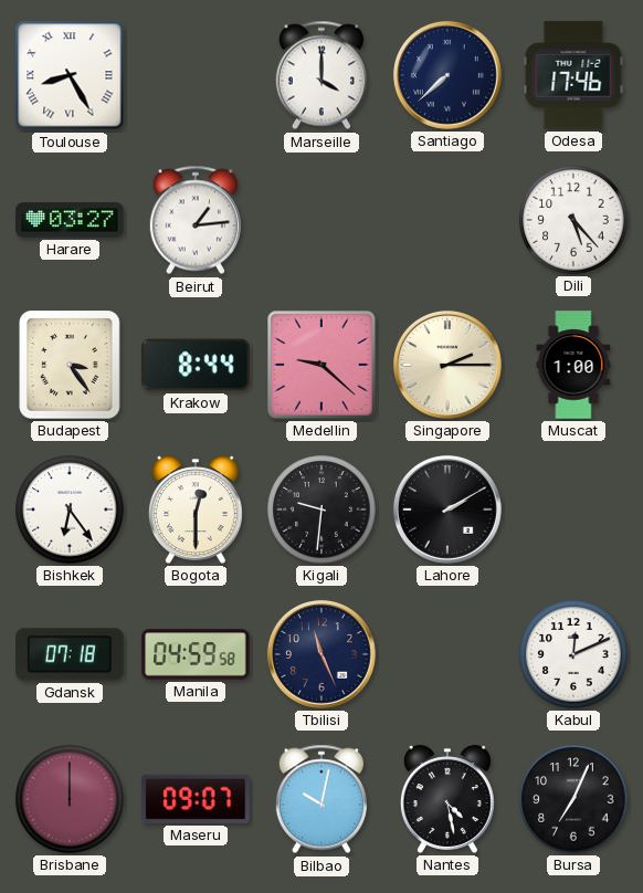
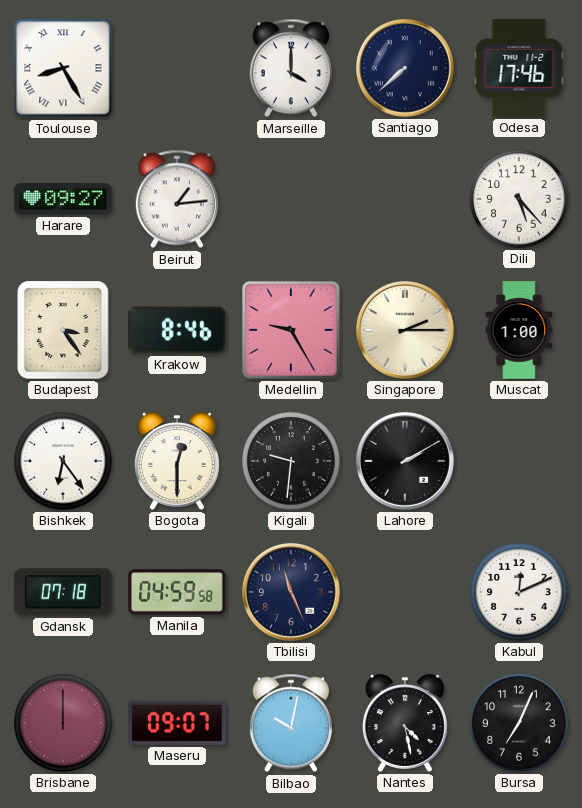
Harare: 03:27 -> 09:27 (63, 199)
Krakow: 8:44 -> 8:46 (177, 330)
Medellin: 9:22 -> 9:25 (291, 330)
